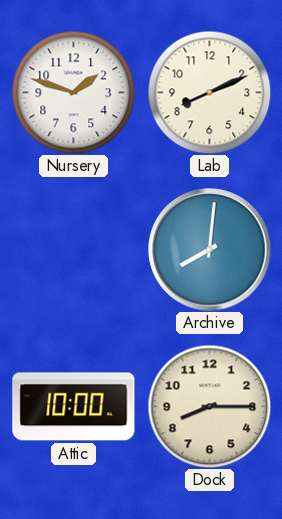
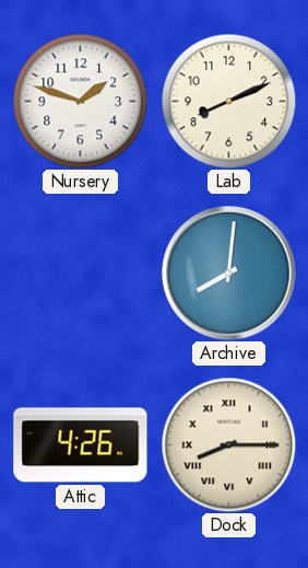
Attic: 10:00 -> 4:26 (81, 445)
Dock numerals: Arabic -> Roman (228, 444)
